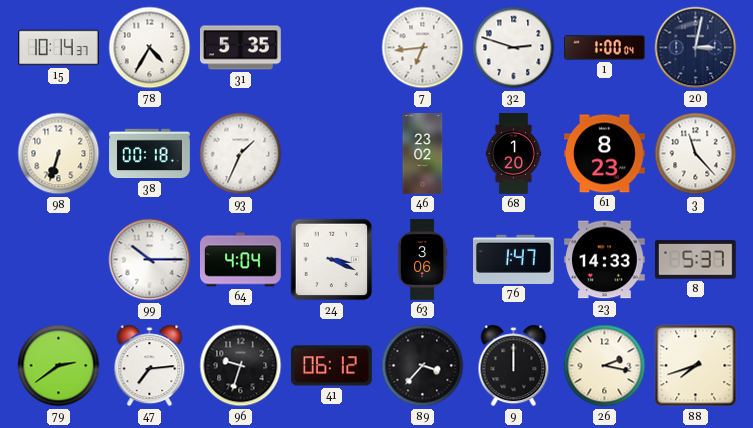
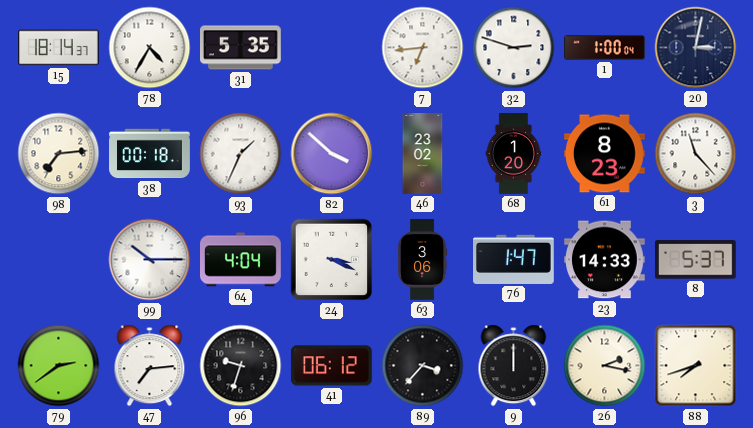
15: 10:14 -> 18:14 (59, 48)
98: 6:33 -> 7:14 (59, 154)
82: none -> 3:52 (332, 154)
